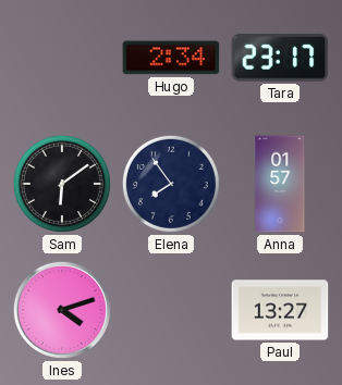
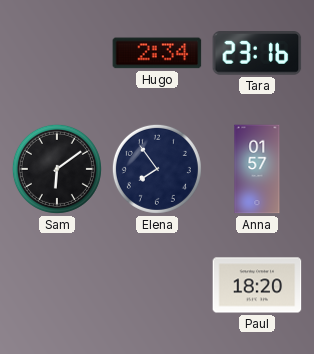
Tara: 23:17 -> 23:16 (257, 53)
Ines: 4:12 -> none (62, 310)
Paul: 13:27 -> 18:20 (257, 285)
